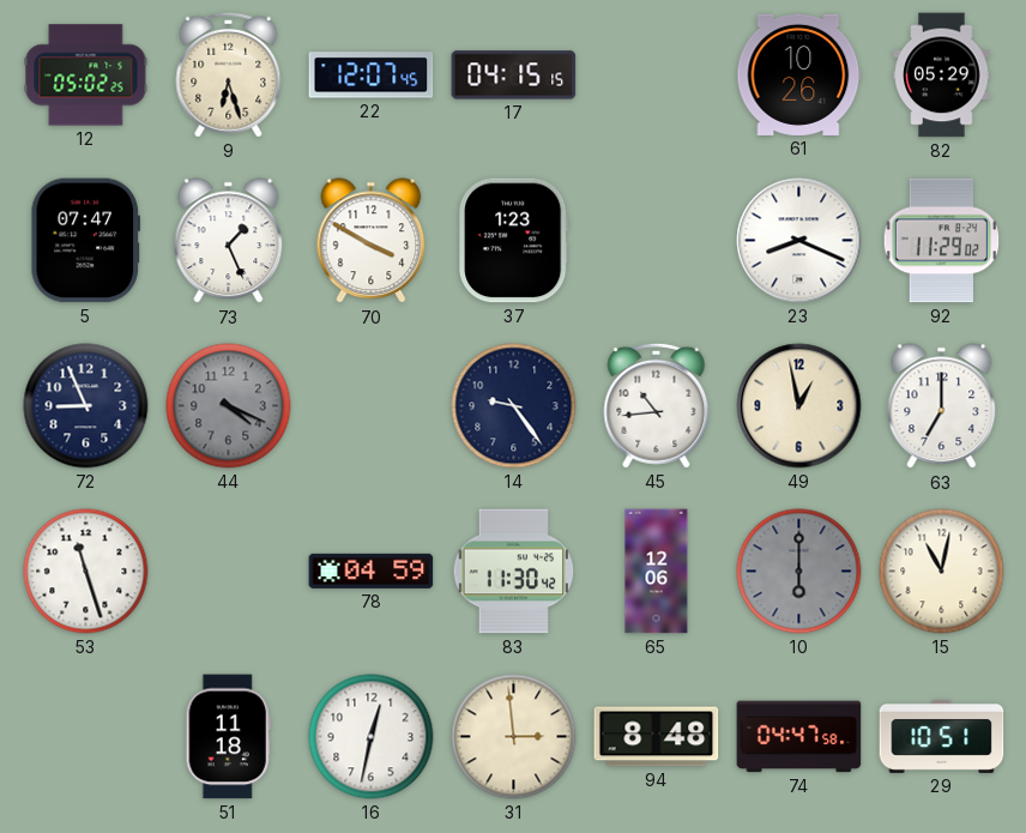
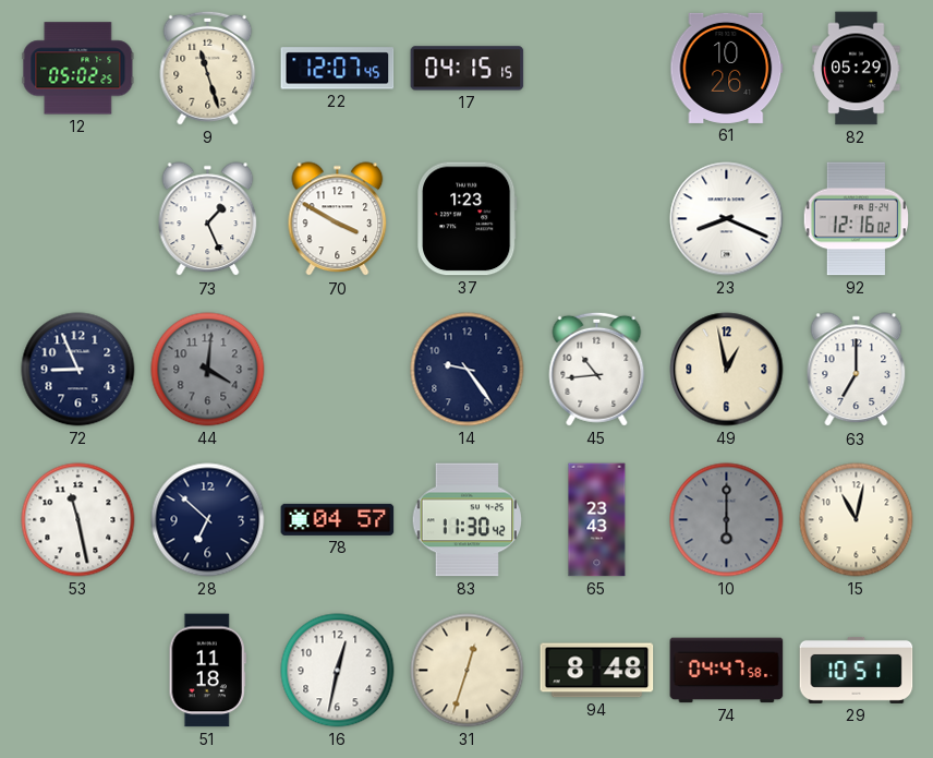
9: 6:27 -> 11:27 (208, 68)
5: 07:47 -> none (85, 241)
92: 11:29 -> 12:16 (856, 219)
44: 4:19 -> 4:01 (208, 370)
53: 11:27 -> 11:28 (78, 520)
28: none -> 6:52 (208, 520)
78: 04:59 -> 04:57 (338, 519)
65: 12:06 -> 23:43 (597, 520)
31: 2:59 -> 12:33 (468, 671)
